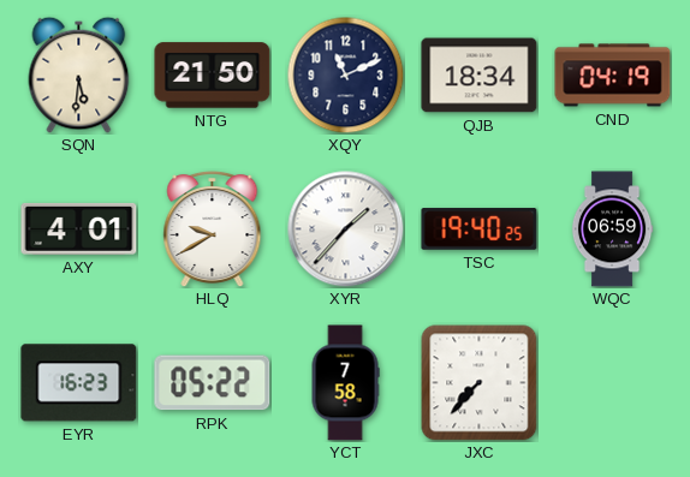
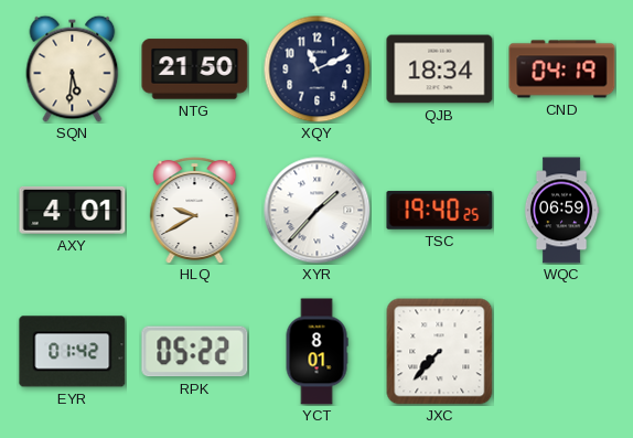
EYR: 16:23 -> 01:42 (73, 352)
YCT: 7:58 -> 8:01 (316, 352)
